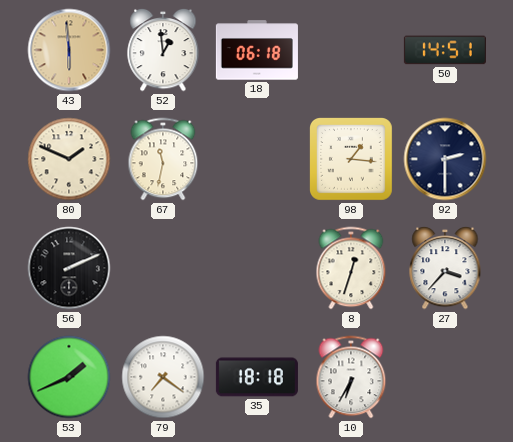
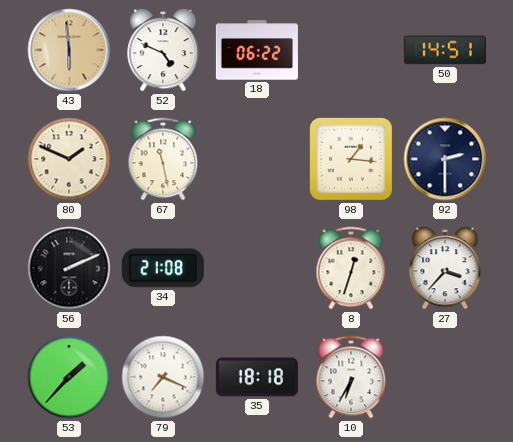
52: 12:59 -> 4:49 (163, 50)
18: 06:18 -> 06:22 (257, 50)
67: 11:32 -> 11:28 (163, 159)
34: none -> 21:08 (163, 268)
53: 1:41 -> 1:37 (69, 377)
79: 7:21 -> 7:19 (163, 377)
